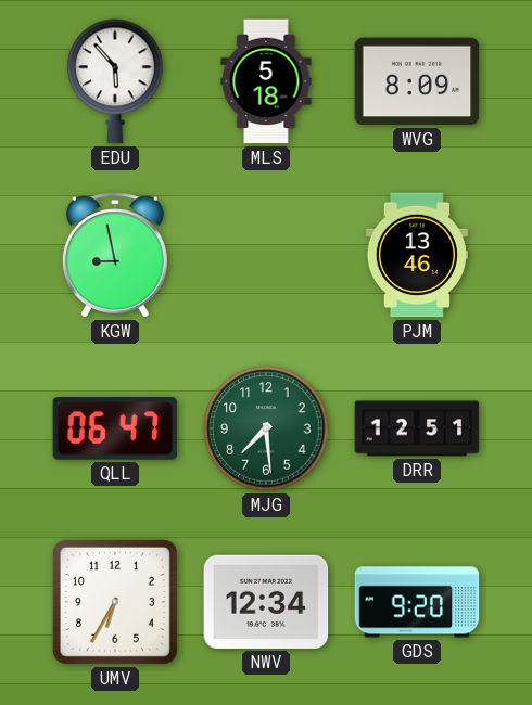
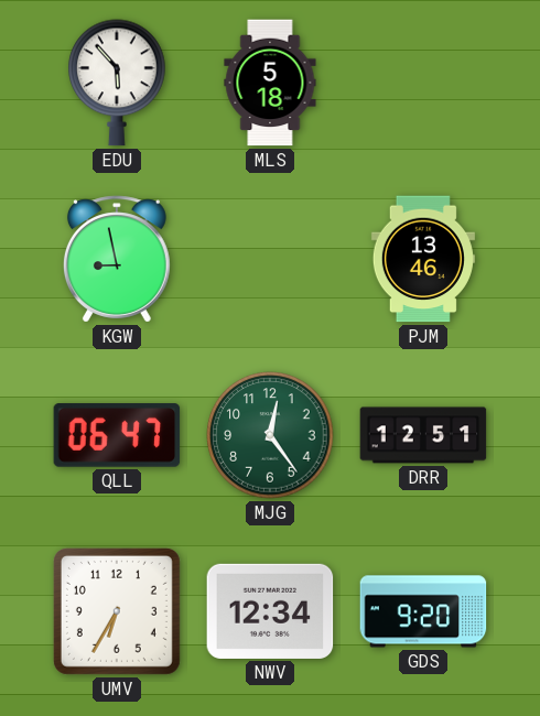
WVG: 8:09 -> none (417, 81)
MJG: 7:29 -> 12:24 (270, 435)
